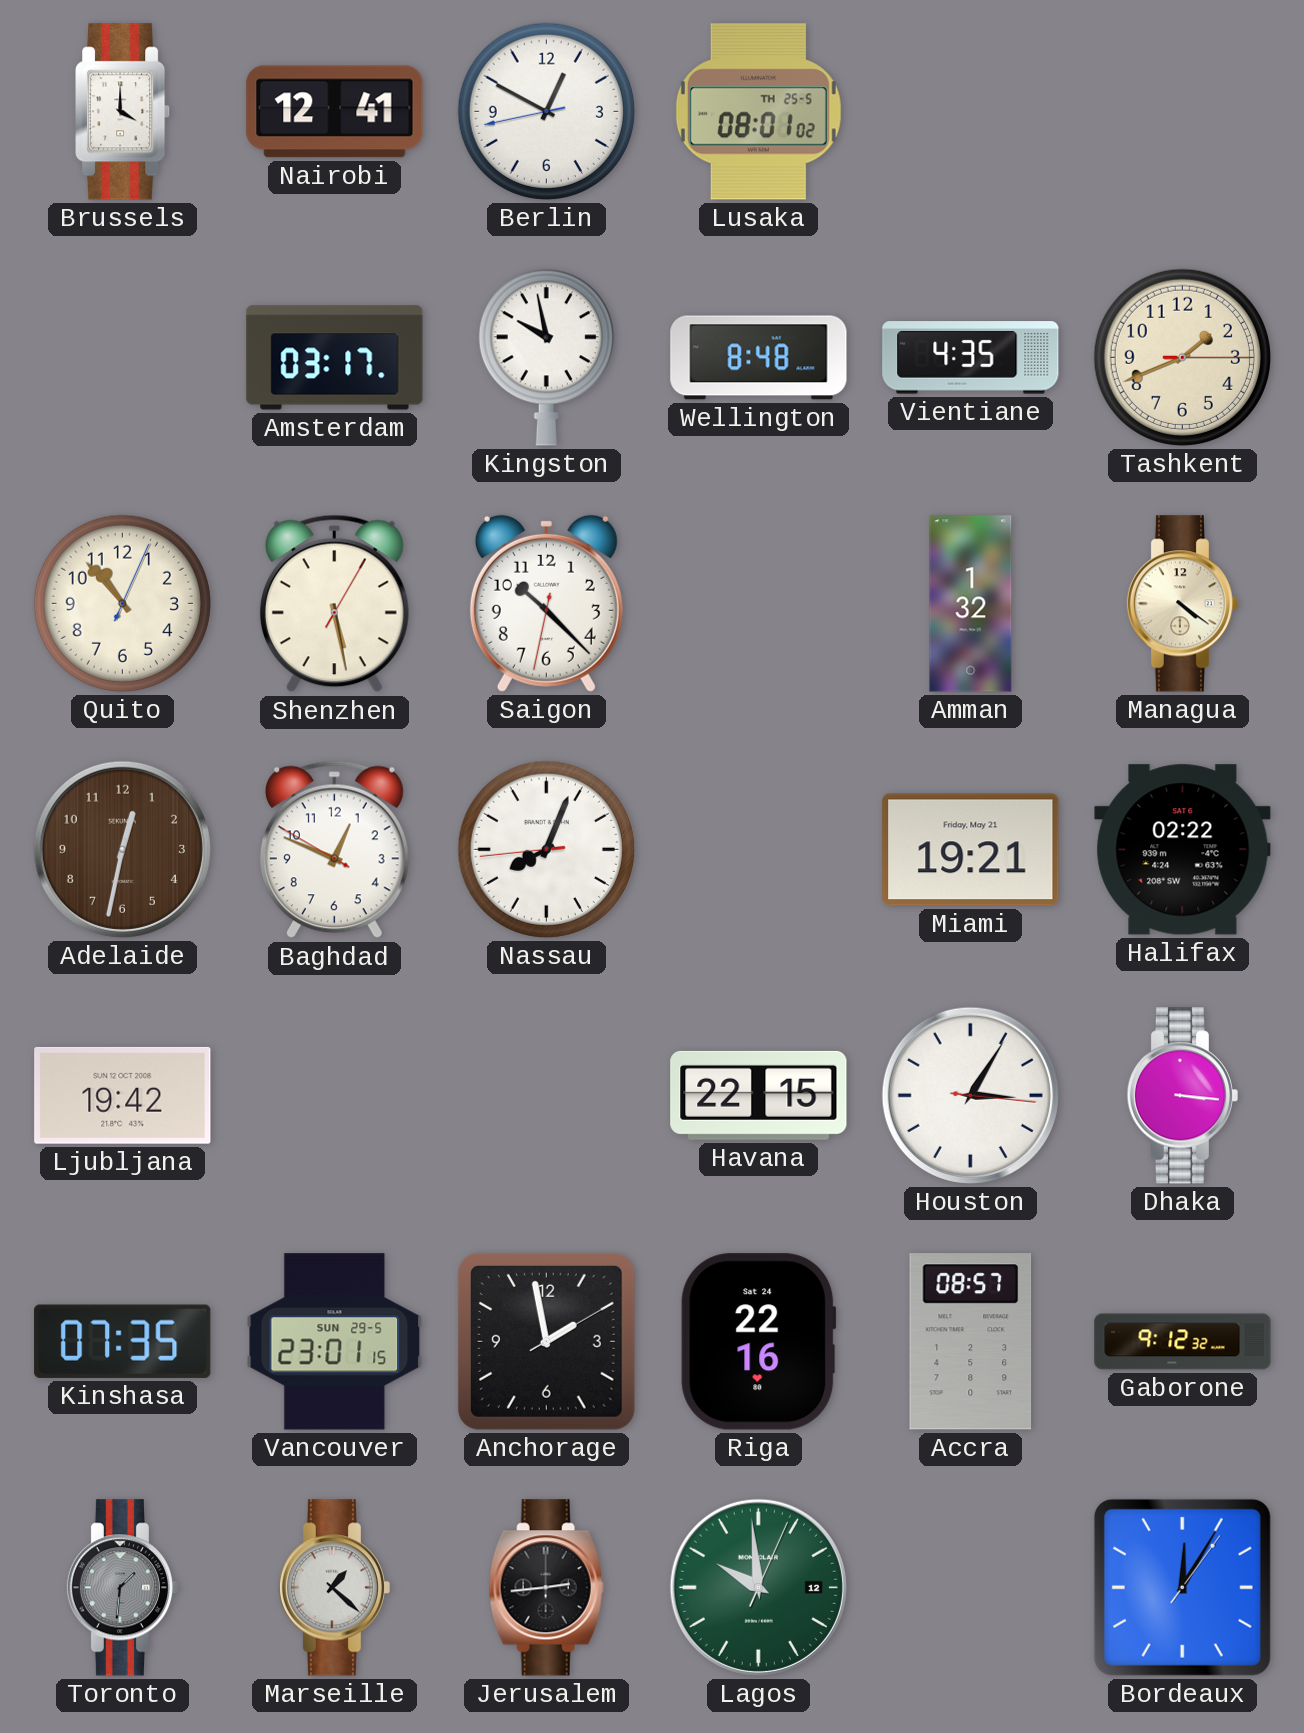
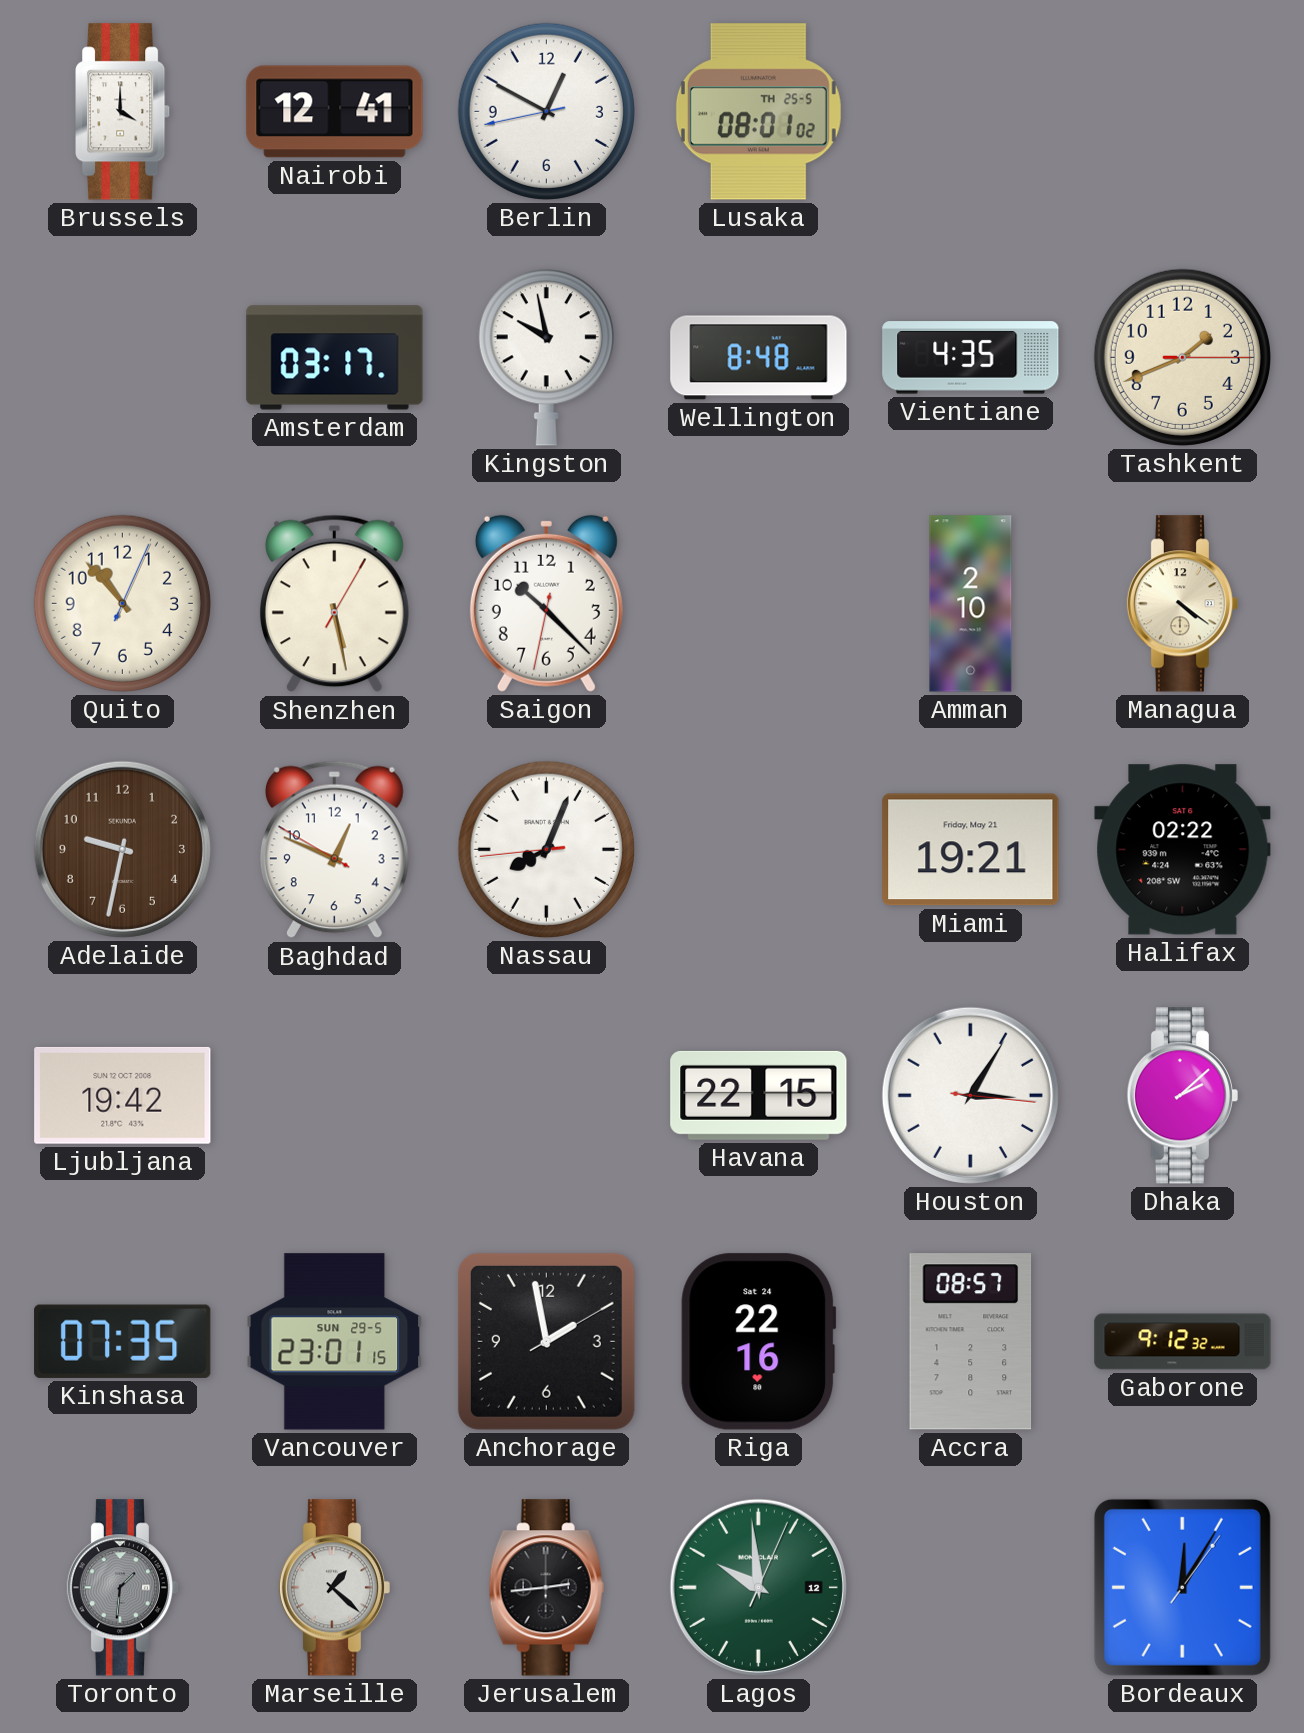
Amman: 1:32 -> 2:10 (971, 604)
Adelaide: 12:32 -> 9:32 (122, 849)
Dhaka: 3:16 -> 2:08 (1182, 1096)
